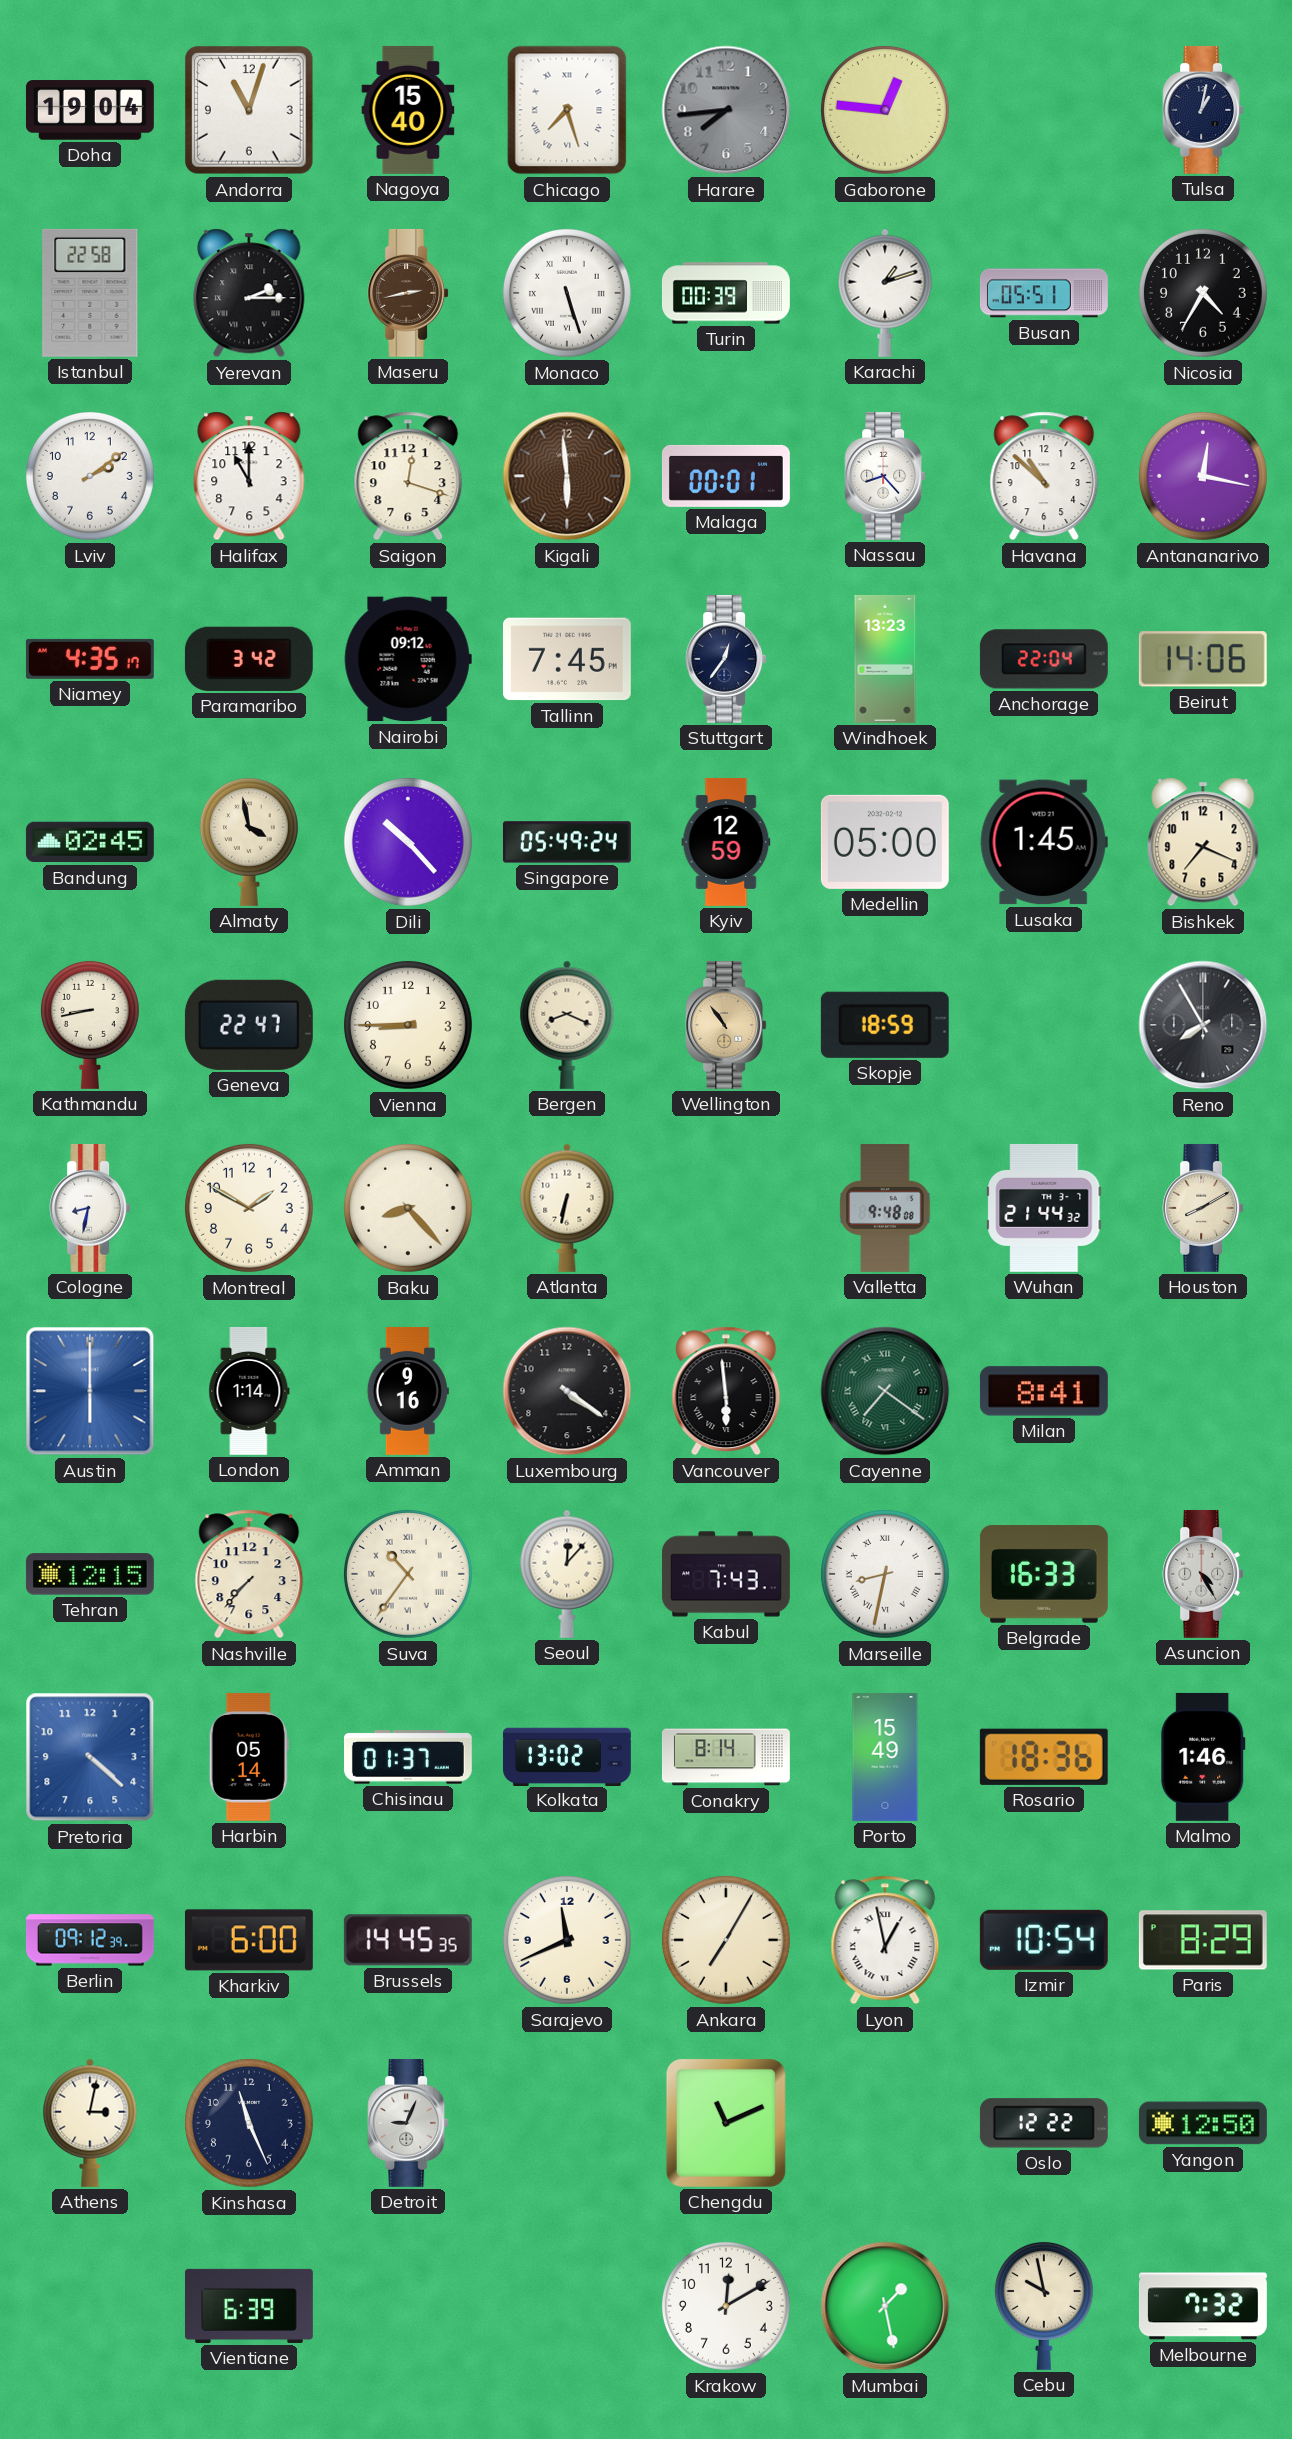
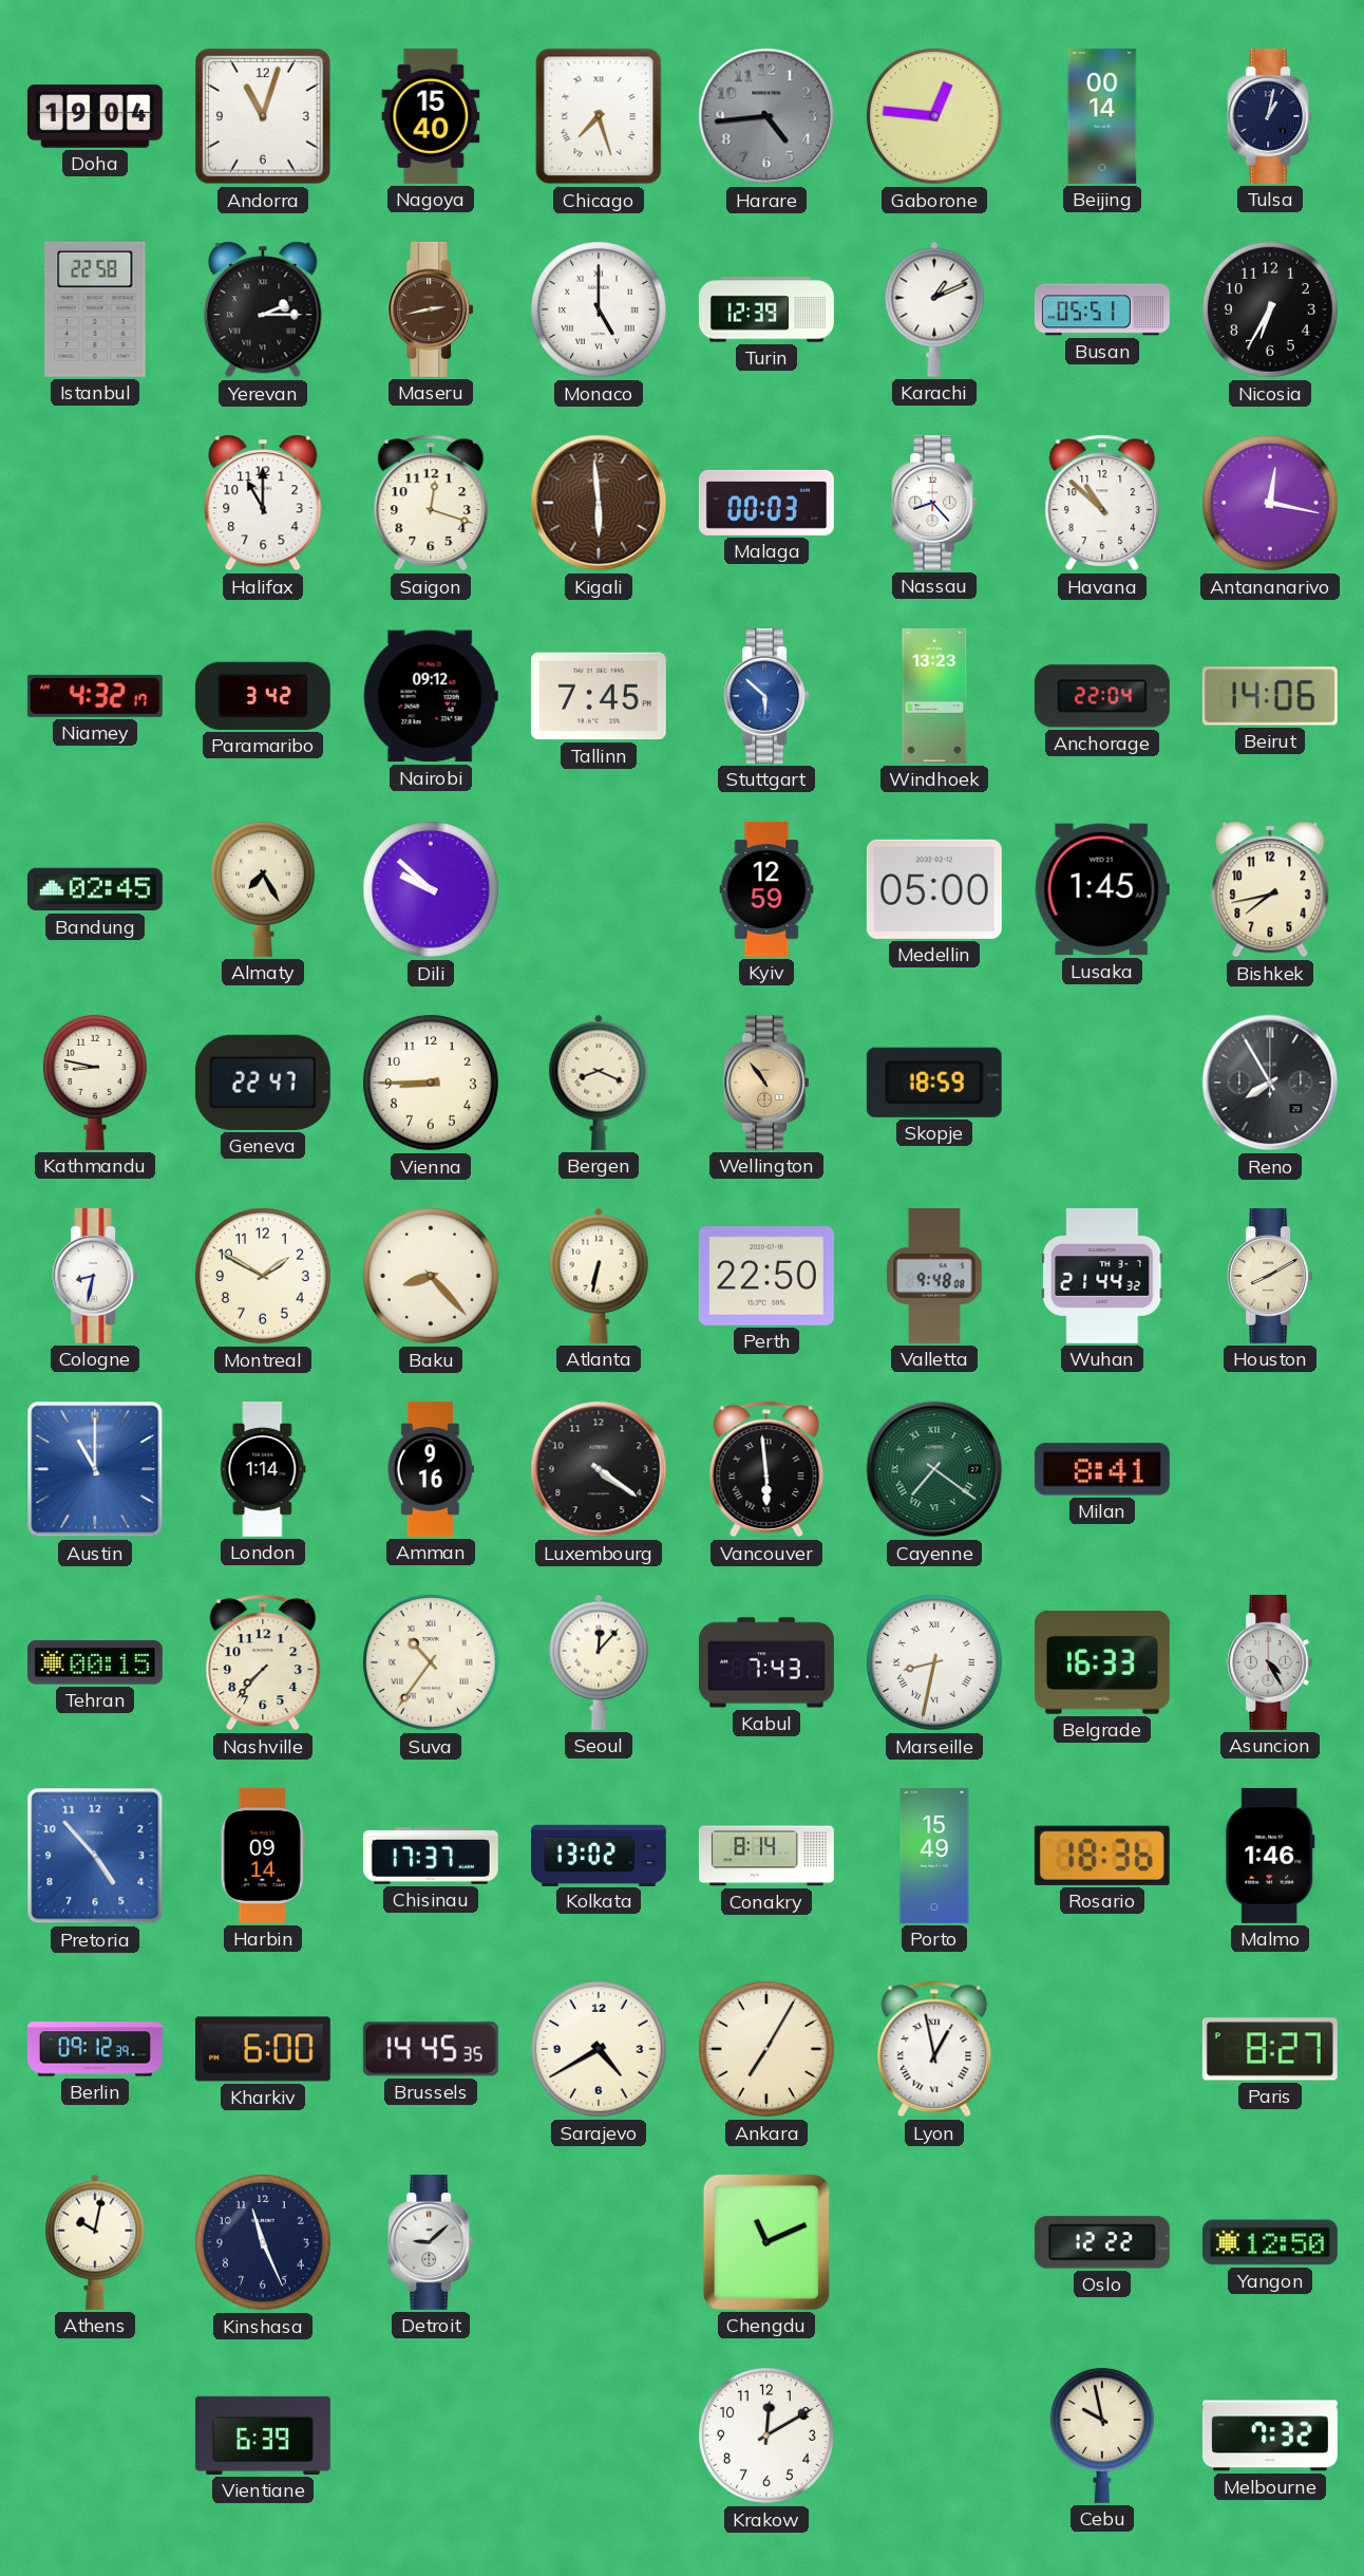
Harare: 7:44 -> 4:44 (766, 116)
Beijing: none -> 00:14 (1102, 116)
Monaco: 5:27 -> 5:00 (599, 309)
Turin: 00:39 -> 12:39 (766, 309)
Karachi: 1:12 -> 1:11 (934, 309)
Nicosia: 4:35 -> 6:35 (1270, 309)
Lviv: 2:09 -> none (90, 476)
Malaga: 00:01 -> 00:03 (766, 503)
Niamey: 4:35 -> 4:32 (95, 696)
Stuttgart: 12:36 -> 5:52 (766, 696)
Stuttgart dial: navy -> blue (766, 696)
Almaty: 3:58 -> 7:25 (263, 888)
Dili: 10:23 -> 9:52 (431, 889)
Singapore: 05:49 -> none (567, 842)
Bishkek: 7:19 -> 7:43 (1270, 889)
Kathmandu: 8:43 -> 8:47 (95, 1082)
Perth: none -> 22:50 (766, 1277)
Austin: 6:00 -> 11:00 (95, 1469)
Tehran: 12:15 -> 00:15 (95, 1662)
Pretoria: 4:22 -> 4:53 (95, 1856)
Harbin: 05:14 -> 09:14 (263, 1856)
Chisinau: 01:37 -> 17:37 (431, 1856)
Sarajevo: 11:41 -> 4:40 (599, 2049)
Izmir: 10:54 -> none (1044, 1940)
Paris: 8:29 -> 8:27 (1270, 2049)
Athens: 3:02 -> 10:02 (95, 2242)
Detroit: 9:04 -> 9:08 (431, 2242)
Mumbai: 1:28 -> none (885, 2306)
